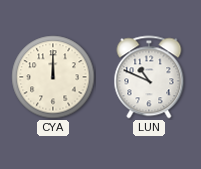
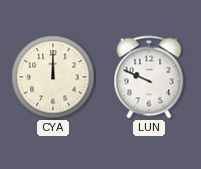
LUN: 10:49 -> 9:49 (149, 77)
